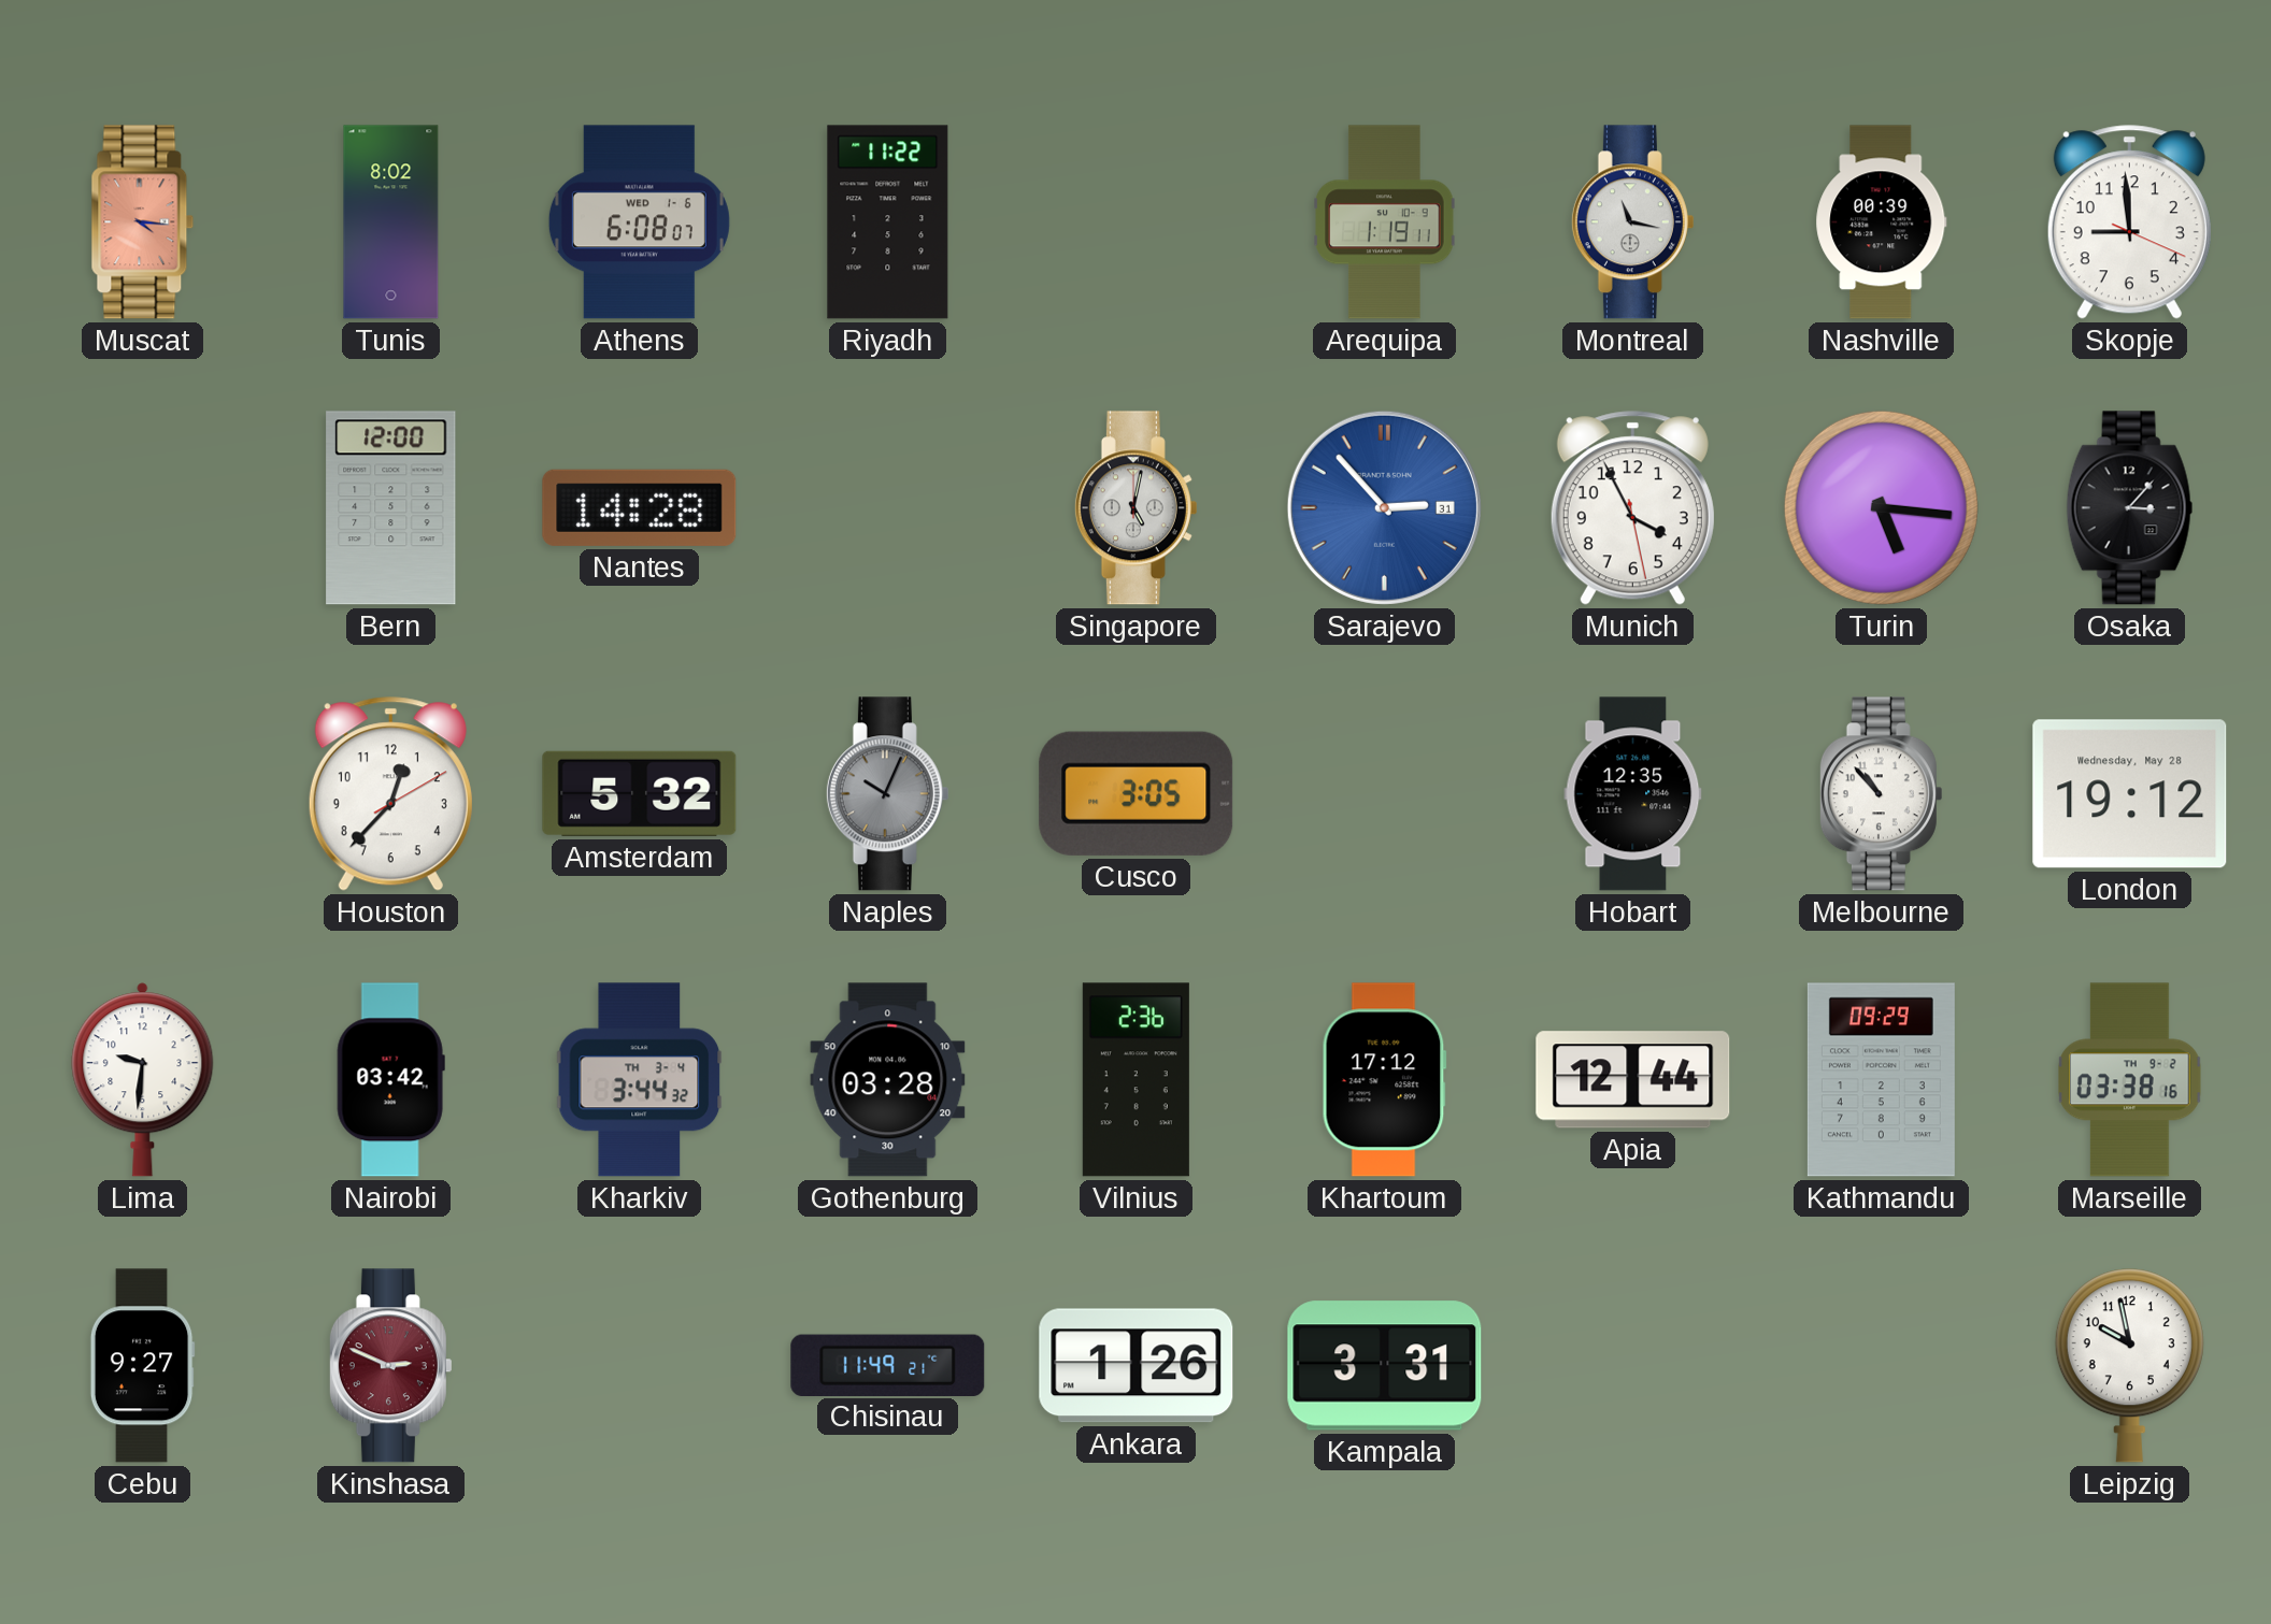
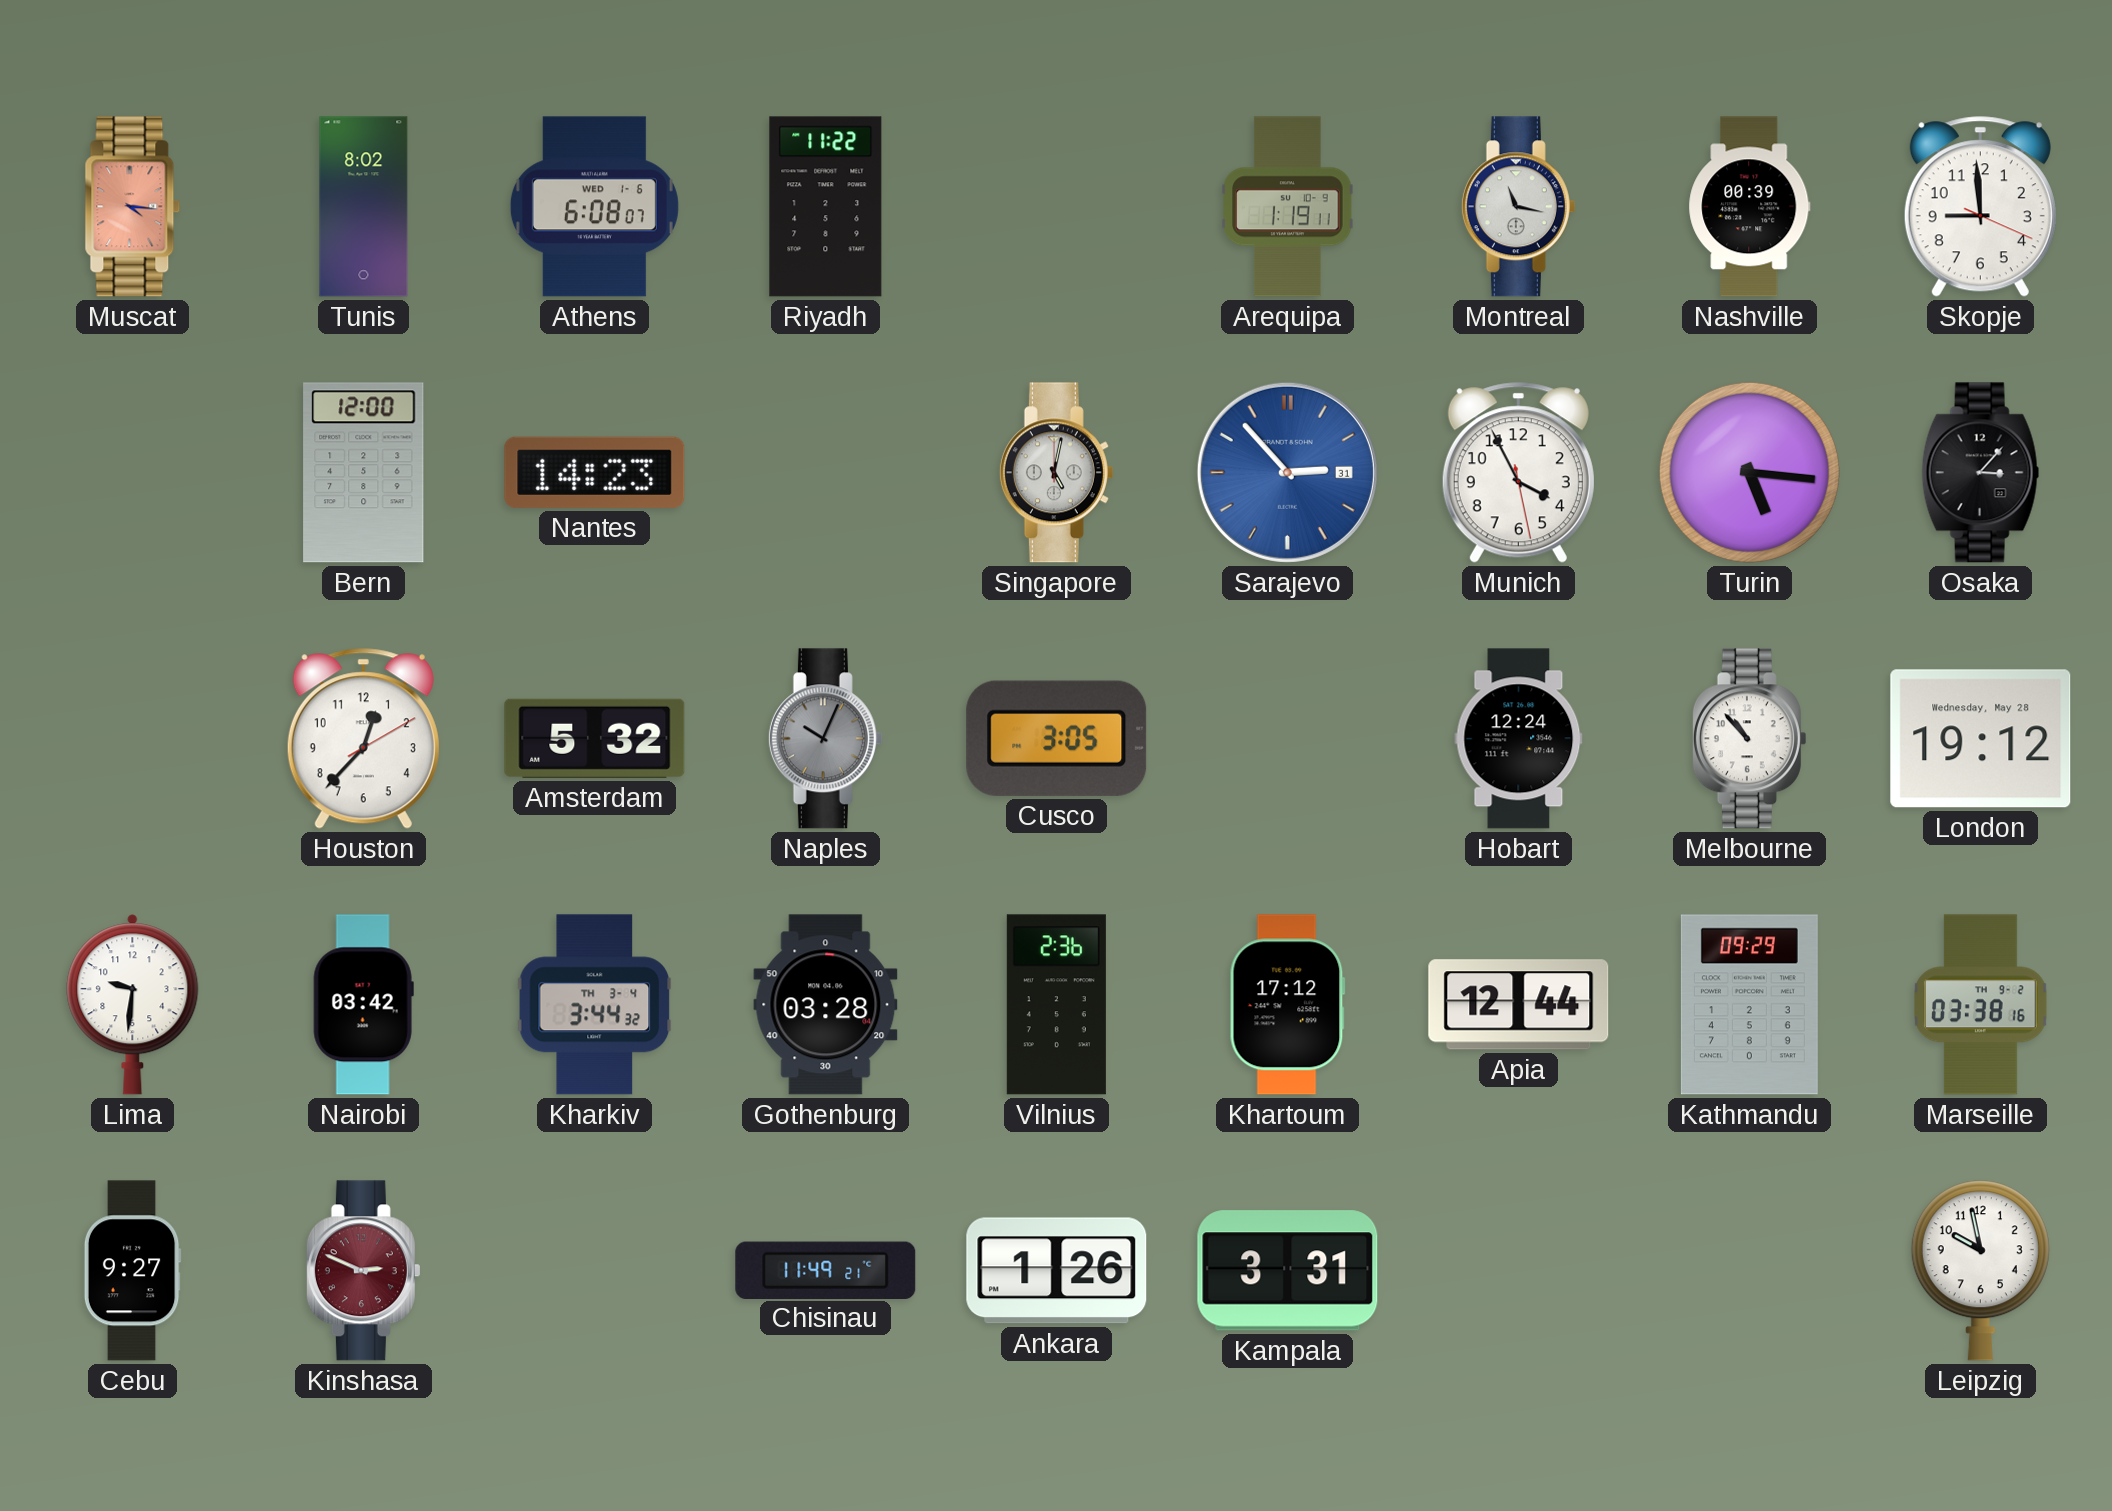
Nantes: 14:28 -> 14:23 (595, 472)
Hobart: 12:35 -> 12:24 (1519, 739)
